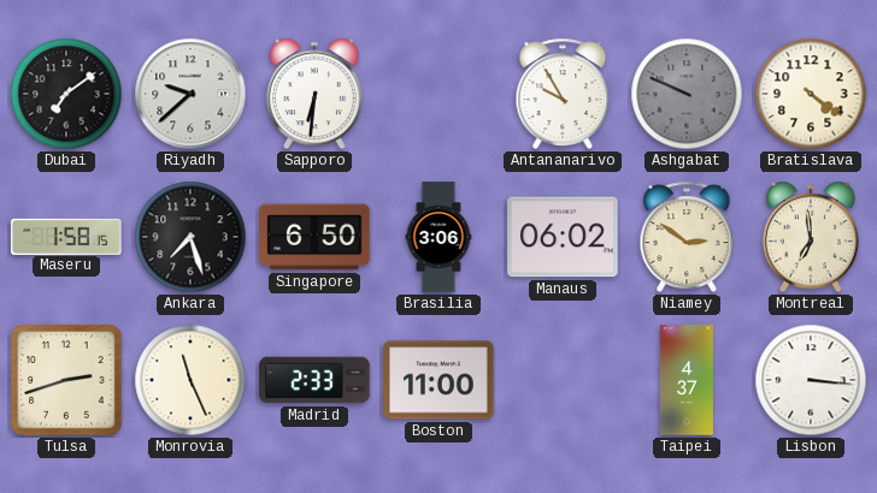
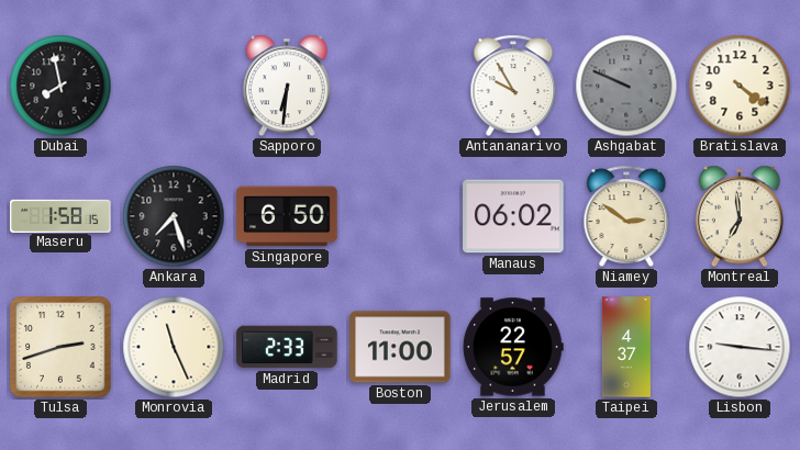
Dubai: 7:09 -> 7:58 (60, 86)
Riyadh: 9:38 -> none (190, 94)
Brasilia: 3:06 -> none (438, 237)
Jerusalem: none -> 22:57 (513, 347)
Lisbon: 3:16 -> 9:16 (740, 347)
